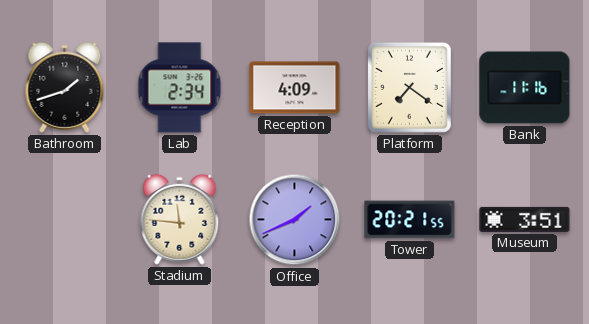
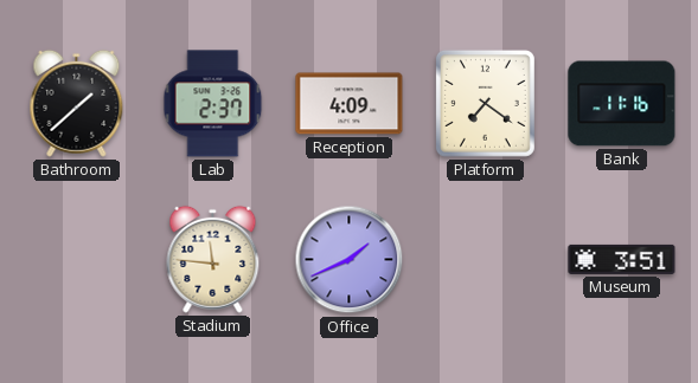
Bathroom: 1:42 -> 1:38 (77, 103)
Lab: 2:34 -> 2:37 (213, 104)
Tower: 20:21 -> none (410, 220)
